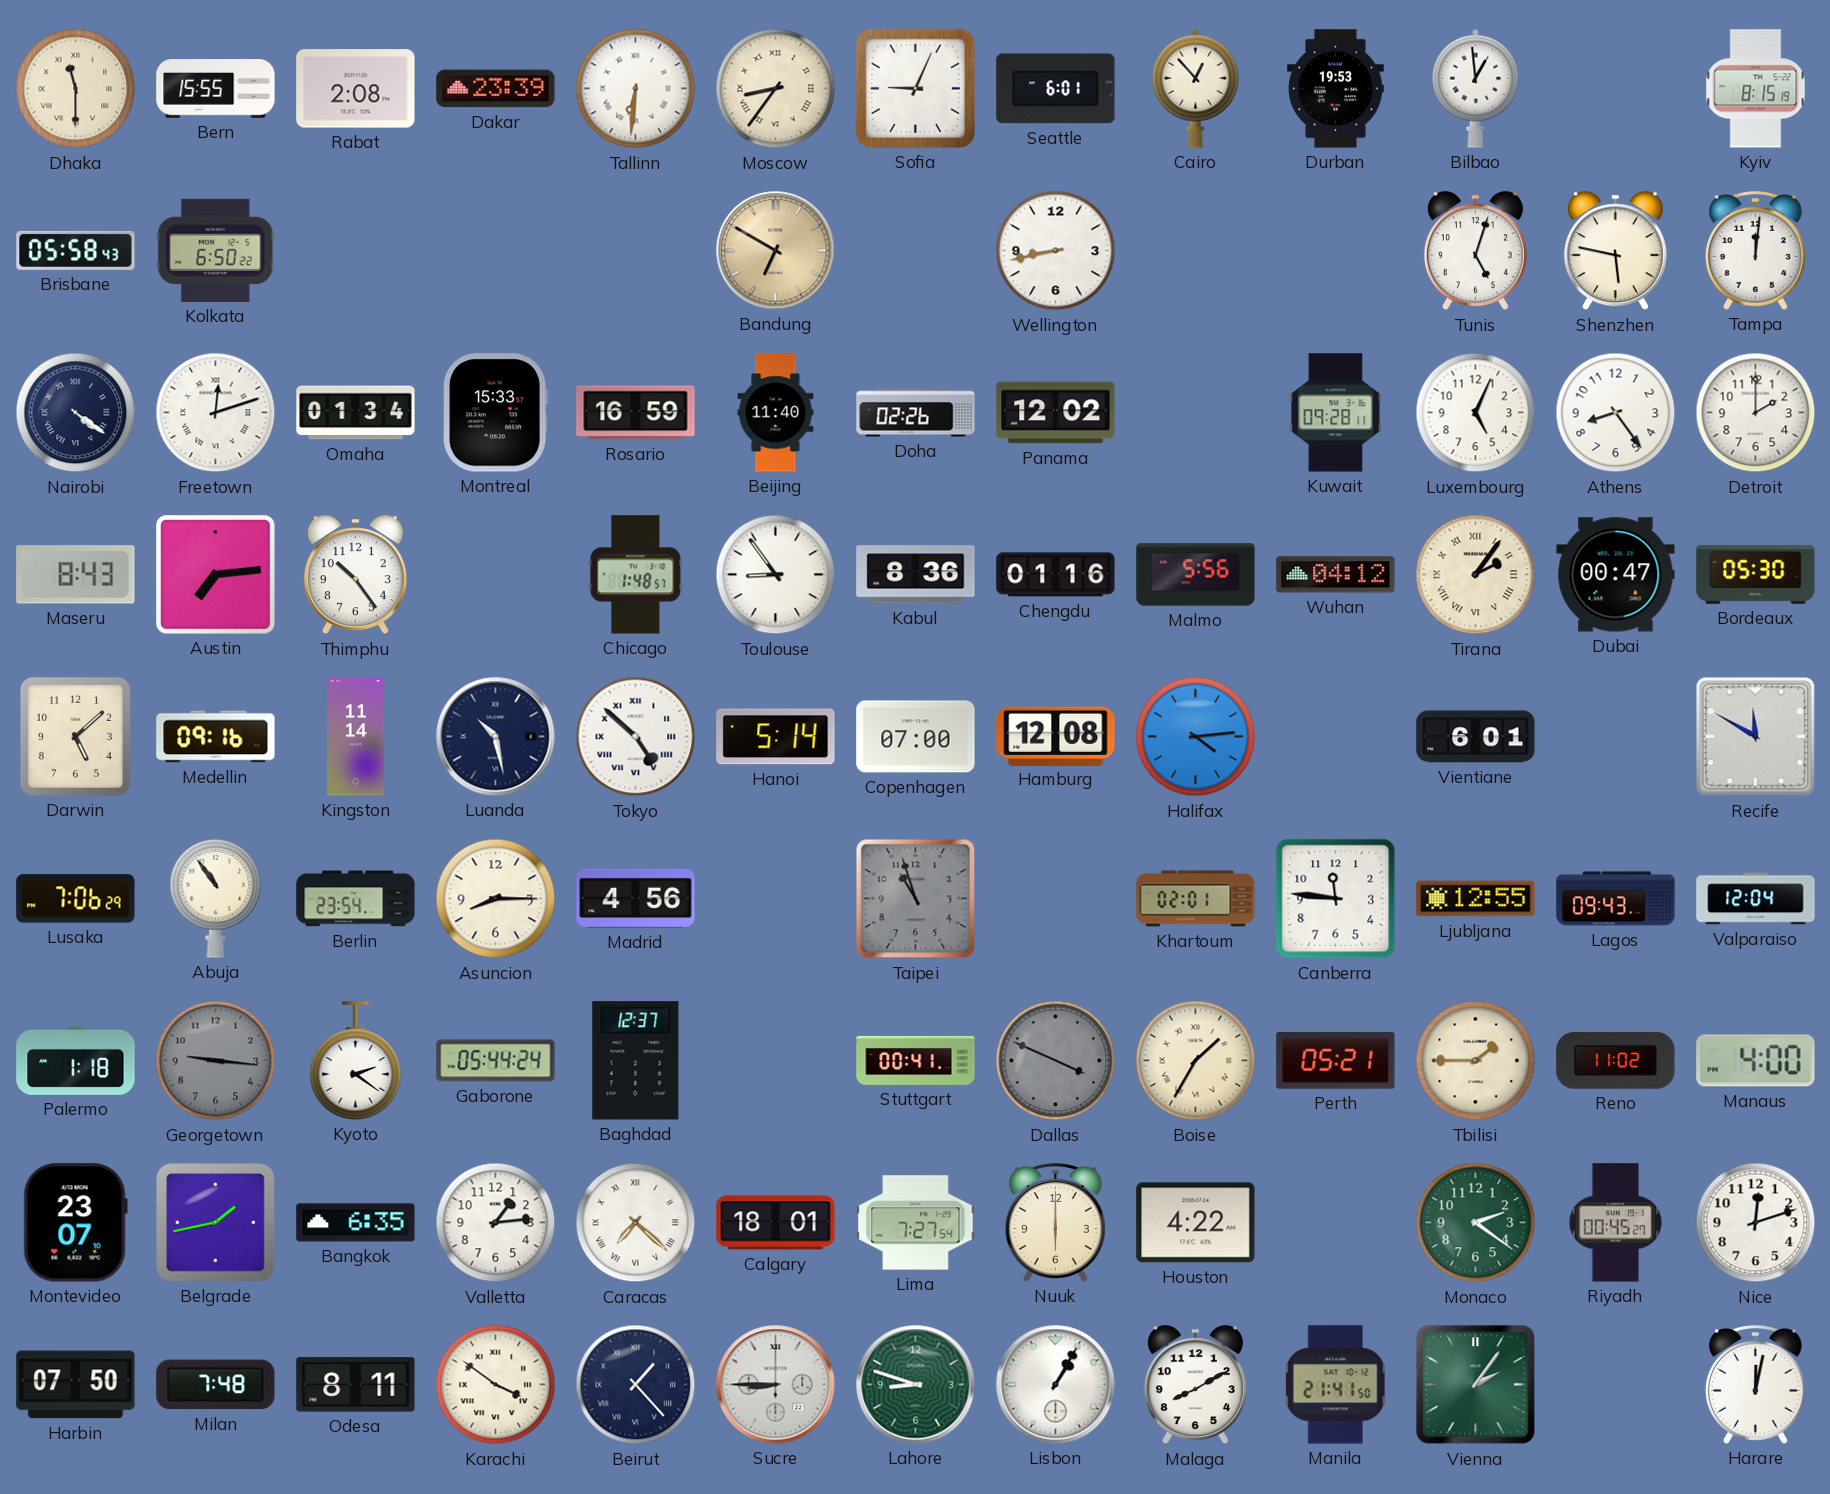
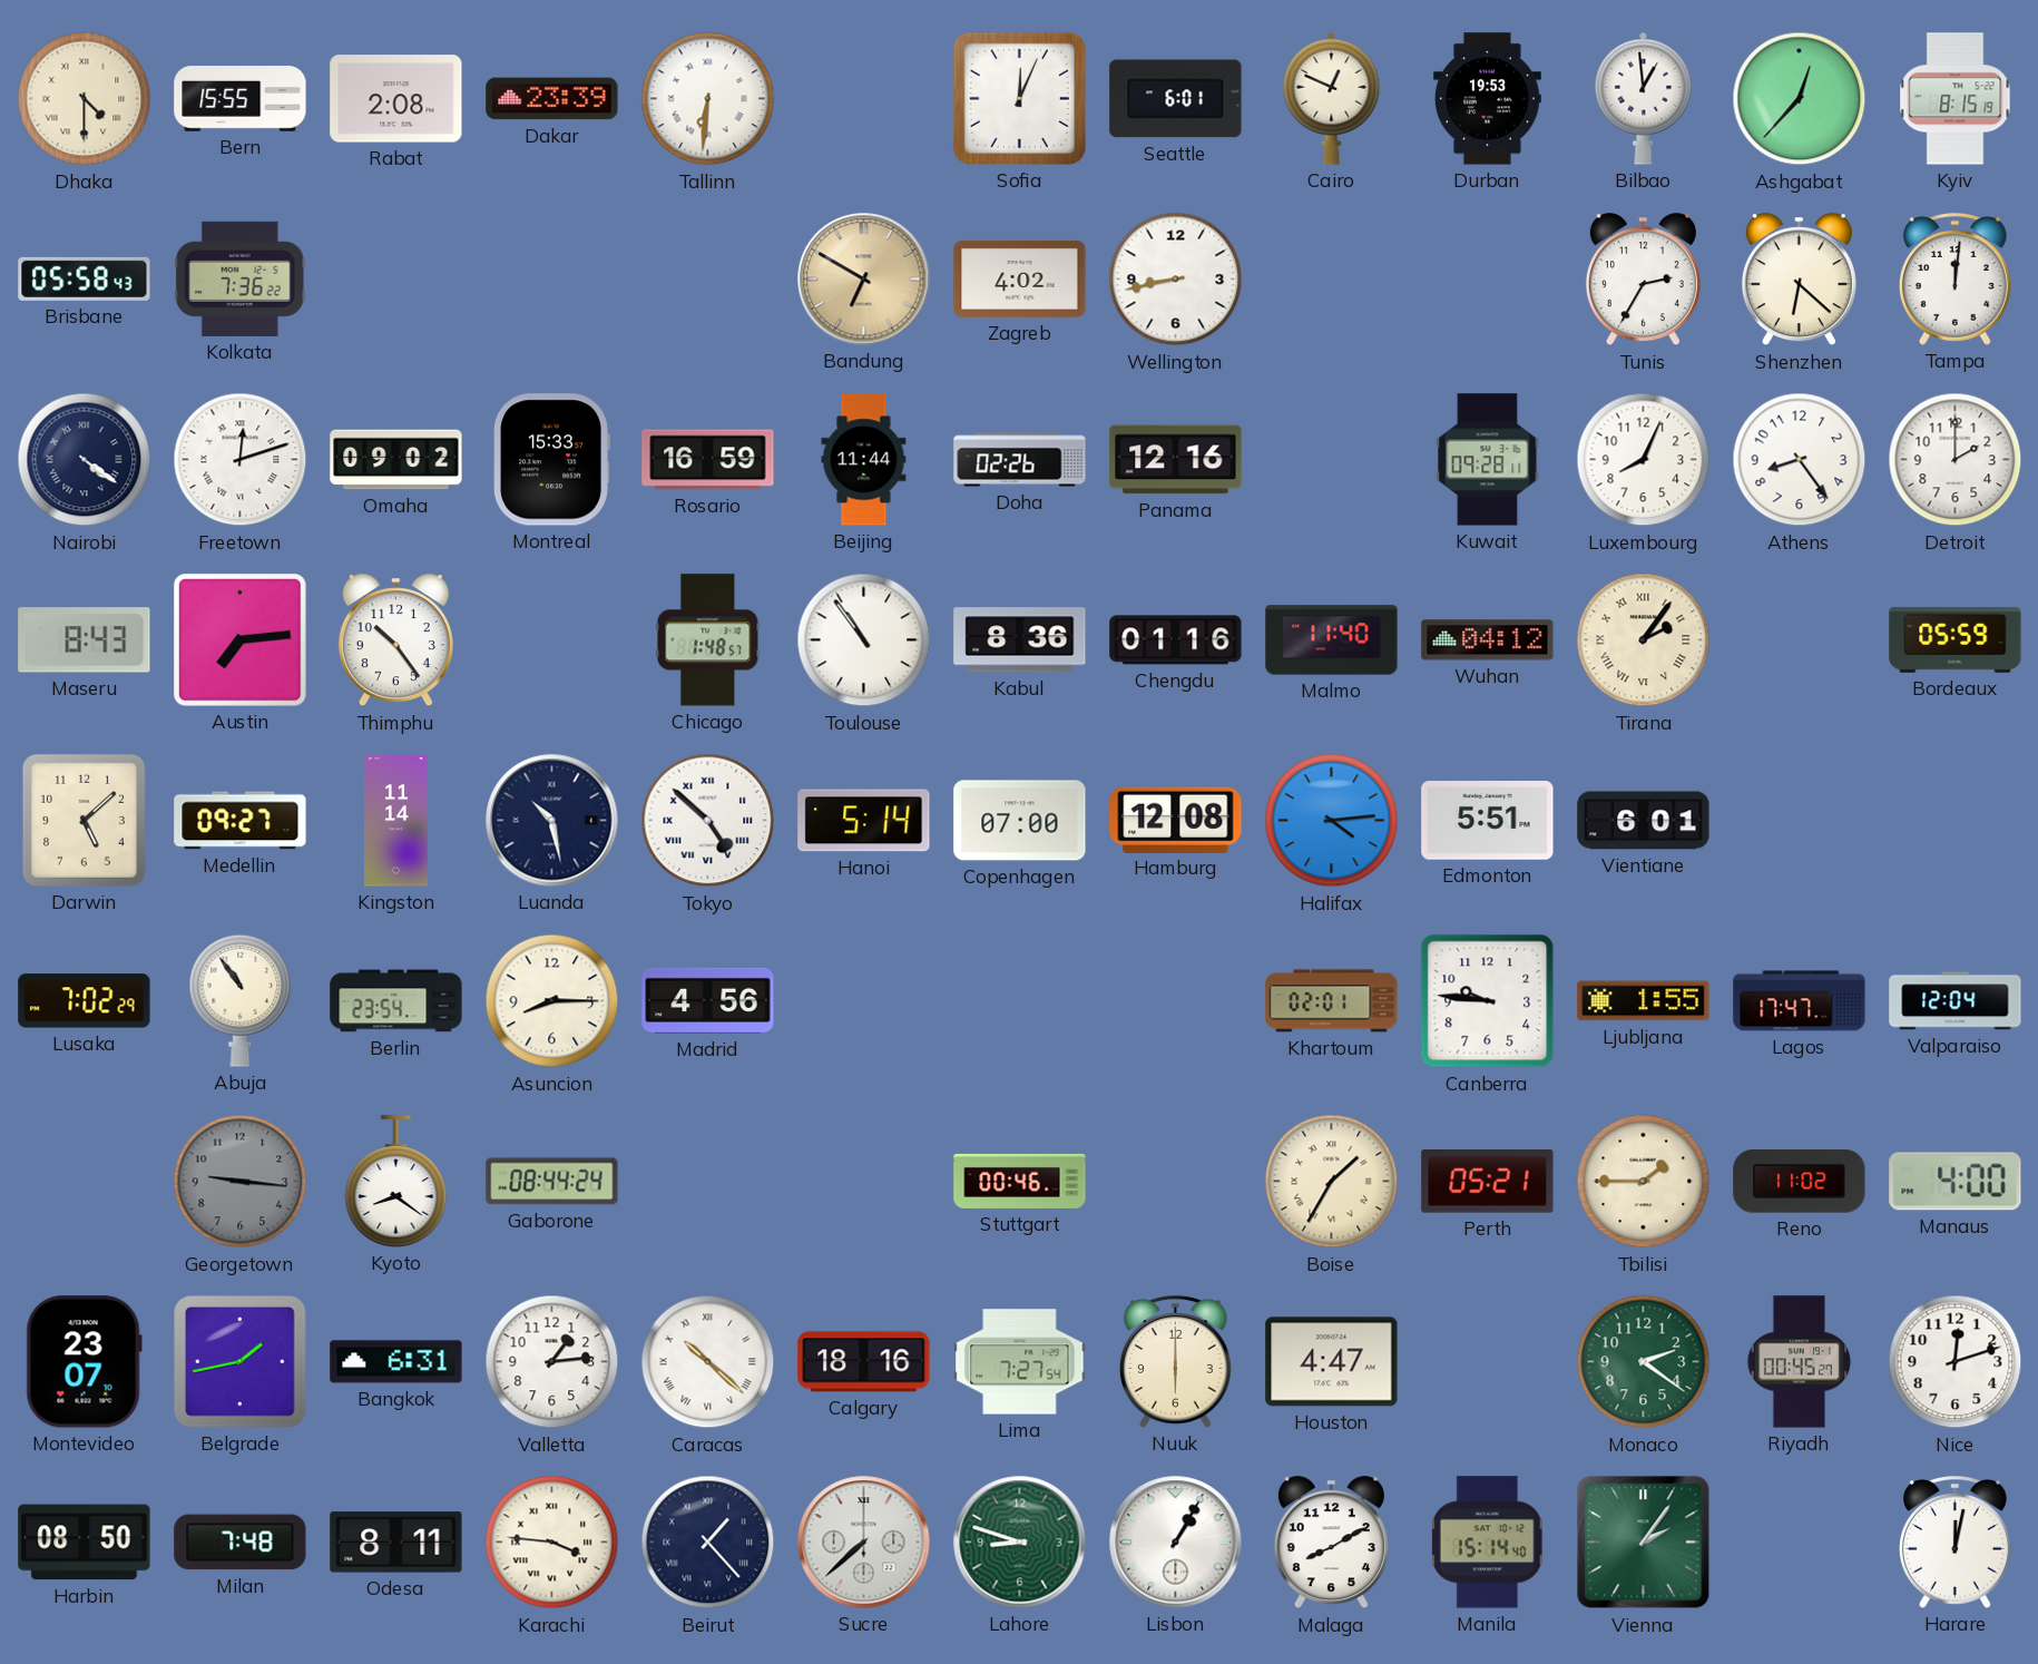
Dhaka: 11:30 -> 4:30 (85, 99)
Moscow: 8:36 -> none (776, 89)
Sofia: 9:04 -> 12:04 (1019, 98)
Cairo: 12:53 -> 12:49 (1332, 98)
Ashgabat: none -> 12:37 (1800, 99)
Kolkata: 6:50 -> 7:36 (239, 278)
Zagreb: none -> 4:02 (1020, 278)
Tunis: 5:03 -> 2:35 (1643, 280)
Shenzhen: 5:47 -> 6:22 (1799, 280)
Omaha: 01:34 -> 09:02 (396, 460)
Beijing: 11:40 -> 11:44 (864, 460)
Panama: 12:02 -> 12:16 (1176, 460)
Luxembourg: 5:04 -> 8:04 (1644, 460)
Toulouse: 8:54 -> 10:54 (864, 640)
Malmo: 5:56 -> 11:40 (1332, 640)
Dubai: 00:47 -> none (1616, 575)
Bordeaux: 05:30 -> 05:59 (1956, 639)
Medellin: 09:16 -> 09:27 (241, 821)
Edmonton: none -> 5:51 (1488, 821)
Recife: 11:50 -> none (1756, 737)
Lusaka: 7:06 -> 7:02 (85, 1001)
Taipei: 10:57 -> none (916, 899)
Canberra: 11:46 -> 9:46 (1488, 1001)
Ljubljana: 12:55 -> 1:55 (1644, 1001)
Lagos: 09:43 -> 17:47 (1800, 1001)
Palermo: 1:18 -> none (76, 1060)
Kyoto: 2:21 -> 8:21 (396, 1182)
Gaborone: 05:44 -> 08:44 (552, 1182)
Baghdad: 12:37 -> none (636, 1061)
Stuttgart: 00:41 -> 00:46 (1020, 1181)
Dallas: 3:49 -> none (1056, 1061)
Bangkok: 6:35 -> 6:31 (396, 1362)
Caracas: 7:22 -> 10:22 (708, 1362)
Calgary: 18:01 -> 18:16 (864, 1362)
Houston: 4:22 -> 4:47 (1332, 1362)
Harbin: 07:50 -> 08:50 (85, 1543)
Karachi: 3:51 -> 3:46 (552, 1543)
Sucre: 8:45 -> 7:38 (864, 1543)
Manila: 21:41 -> 15:14 (1487, 1543)
